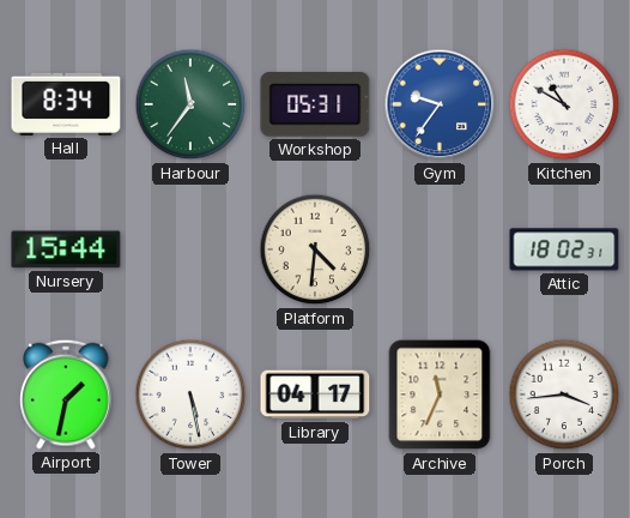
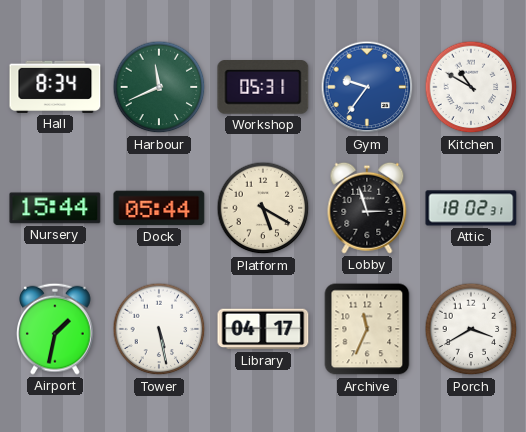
Harbour: 11:36 -> 11:41 (159, 87)
Dock: none -> 05:44 (159, 208)
Platform: 4:31 -> 5:20 (263, 208)
Lobby: none -> 2:57 (367, 208)
Porch: 3:44 -> 3:40 (471, 329)
